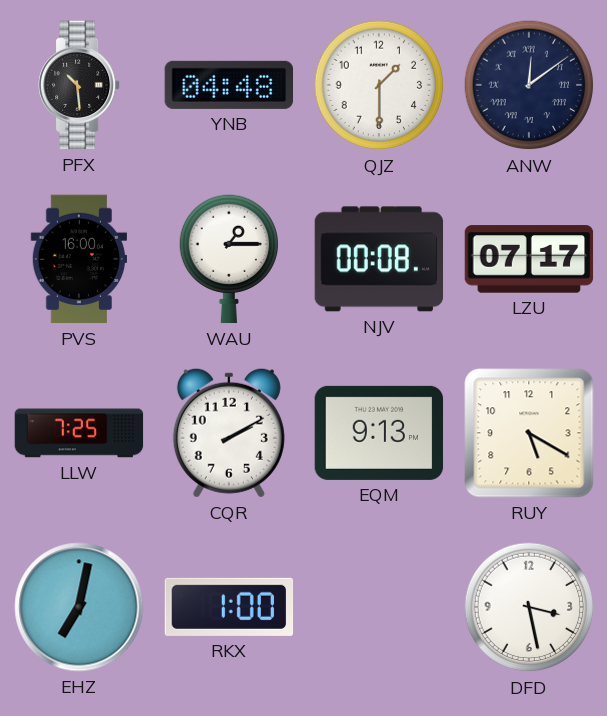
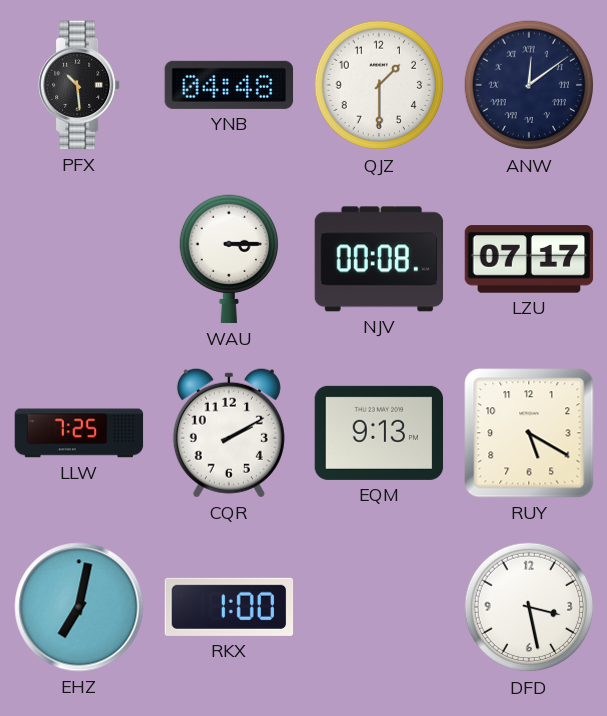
PVS: 16:00 -> none (78, 259)
WAU: 1:15 -> 3:15 (228, 259)
